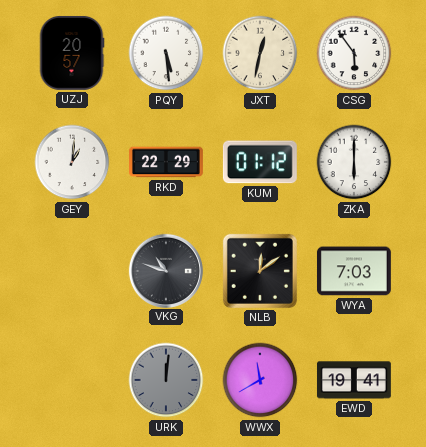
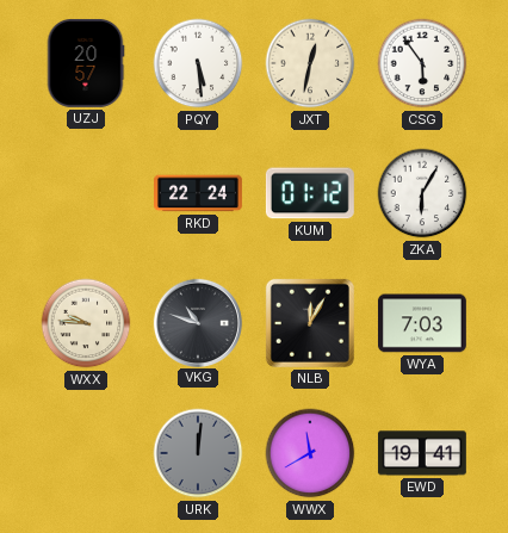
GEY: 1:01 -> none (72, 162)
RKD: 22:29 -> 22:24 (199, 193)
ZKA: 6:00 -> 6:05 (422, 193)
WXX: none -> 9:46 (86, 323)
NLB: 12:09 -> 12:05 (310, 323)
